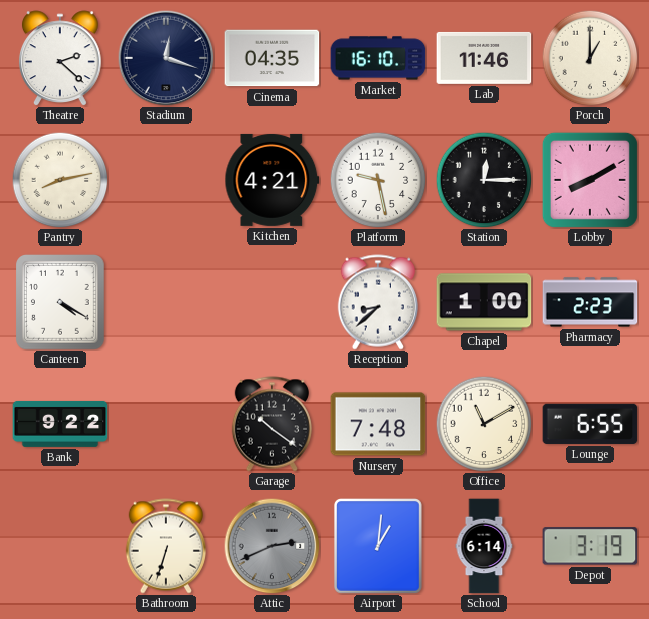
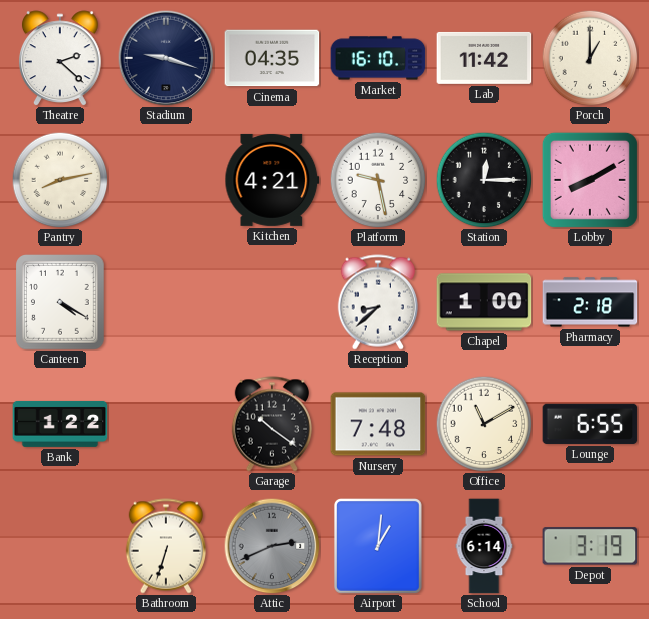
Stadium: 12:18 -> 9:18 (166, 58)
Lab: 11:46 -> 11:42 (484, 58)
Pharmacy: 2:23 -> 2:18 (590, 302)
Bank: 9:22 -> 1:22 (60, 424)
